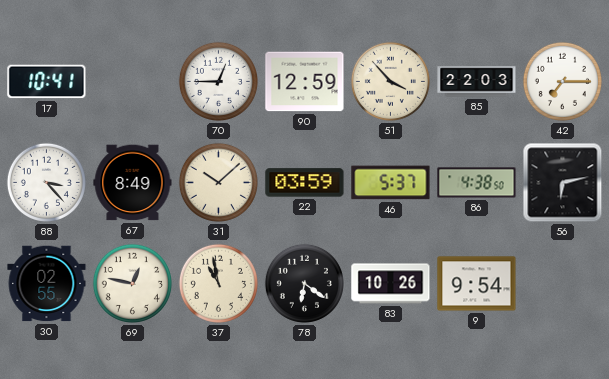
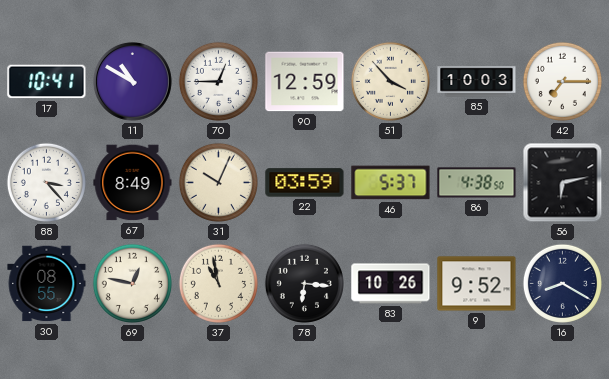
11: none -> 10:50 (132, 81)
85: 22:03 -> 10:03 (477, 82)
31: 10:08 -> 10:04 (218, 182)
30: 02:55 -> 08:55 (47, 284)
78: 6:21 -> 6:16 (304, 283)
9: 9:54 -> 9:52 (477, 284)
16: none -> 8:20 (562, 283)
